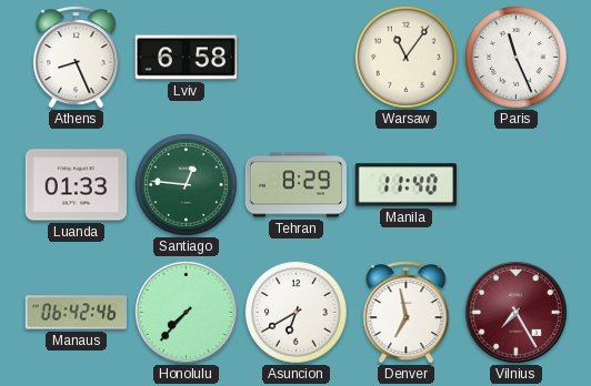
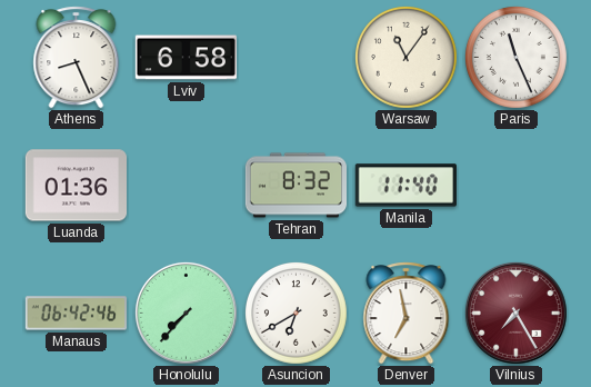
Luanda: 01:33 -> 01:36 (76, 186)
Santiago: 12:46 -> none (186, 184)
Tehran: 8:29 -> 8:32 (295, 186)
